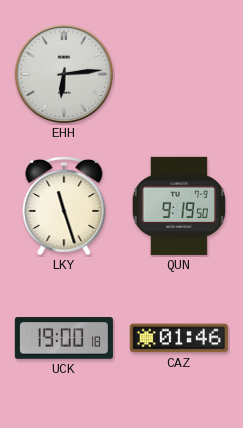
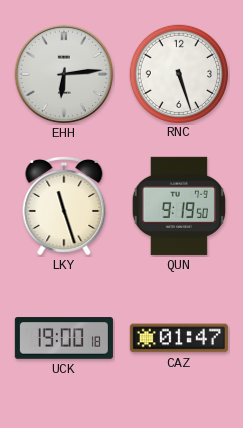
RNC: none -> 5:27 (178, 73)
CAZ: 01:46 -> 01:47 (179, 338)
